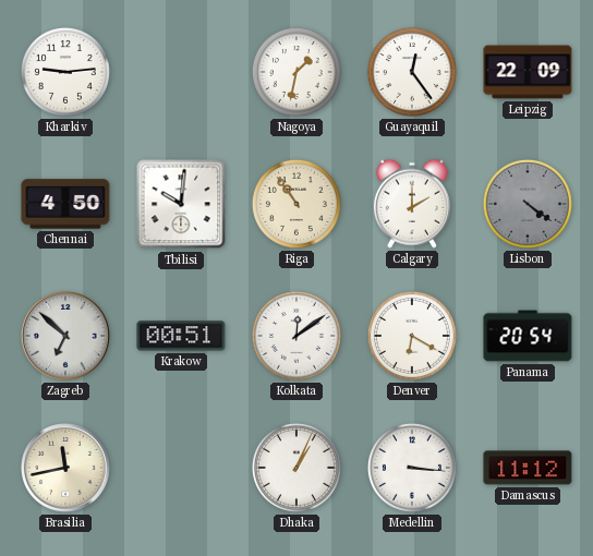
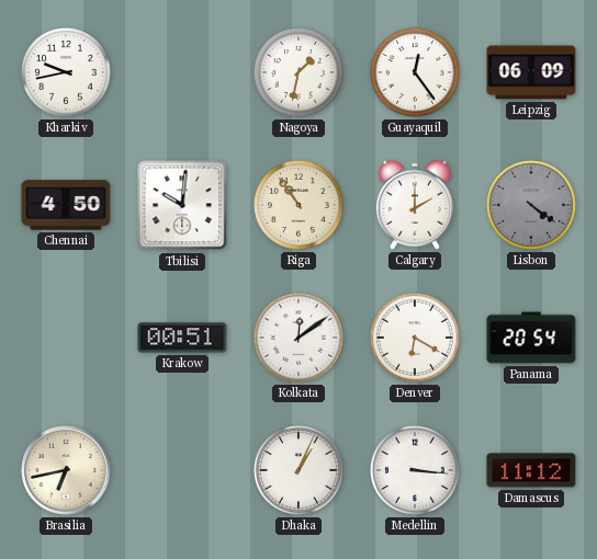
Kharkiv: 9:14 -> 9:43 (66, 72)
Leipzig: 22:09 -> 06:09 (531, 72)
Zagreb: 6:52 -> none (65, 336)
Brasilia: 11:43 -> 6:43 (66, 470)
